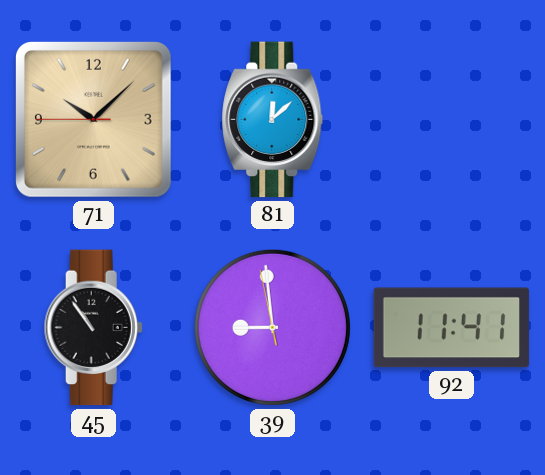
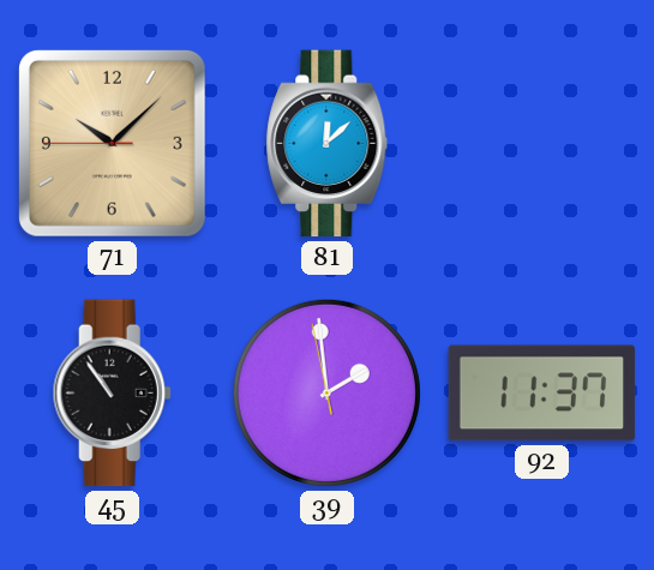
39: 8:58 -> 1:58 (326, 392)
92: 11:41 -> 11:37 (542, 394)
